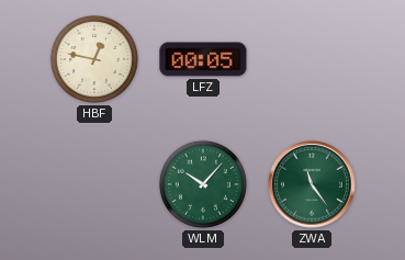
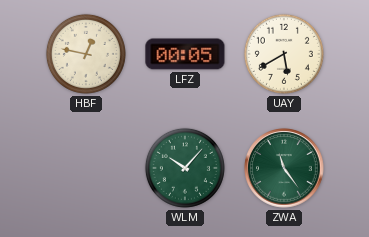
UAY: none -> 5:40 (284, 54)
